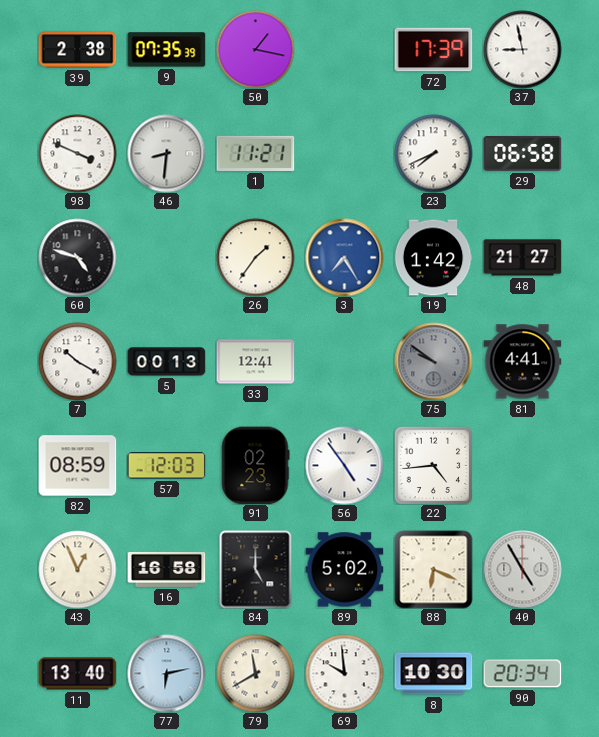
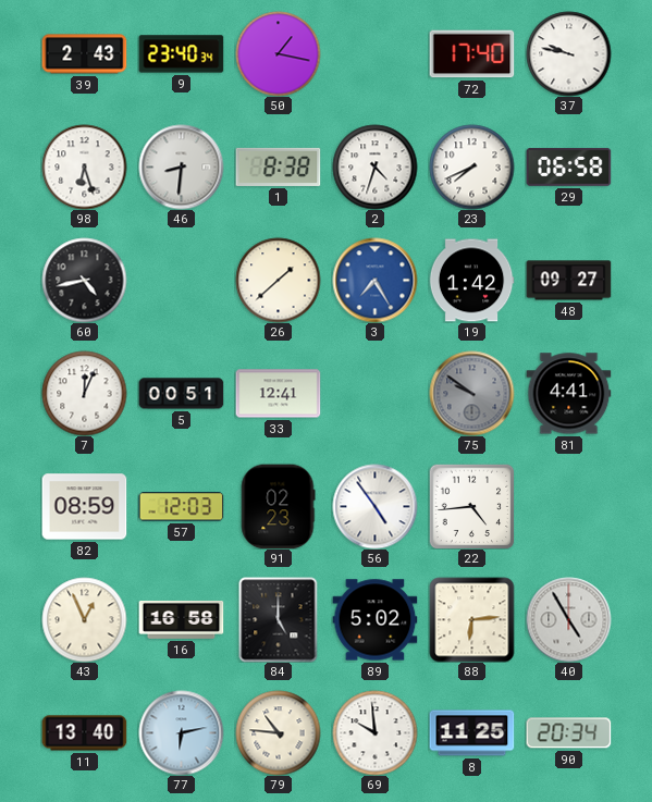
39: 2:38 -> 2:43 (84, 54)
9: 07:35 -> 23:40 (181, 54)
72: 17:39 -> 17:40 (471, 54)
37: 8:58 -> 9:47 (568, 53)
98: 3:49 -> 6:27 (84, 166)
1: 11:21 -> 8:38 (278, 166)
2: none -> 4:33 (374, 166)
60: 4:48 -> 4:43 (84, 280)
26: 1:36 -> 1:38 (278, 280)
48: 21:27 -> 09:27 (568, 281)
7: 10:20 -> 12:04 (84, 393)
5: 00:13 -> 00:51 (181, 394)
88: 6:19 -> 6:14 (471, 619)
79: 11:40 -> 10:46 (278, 732)
8: 10:30 -> 11:25 (471, 733)
